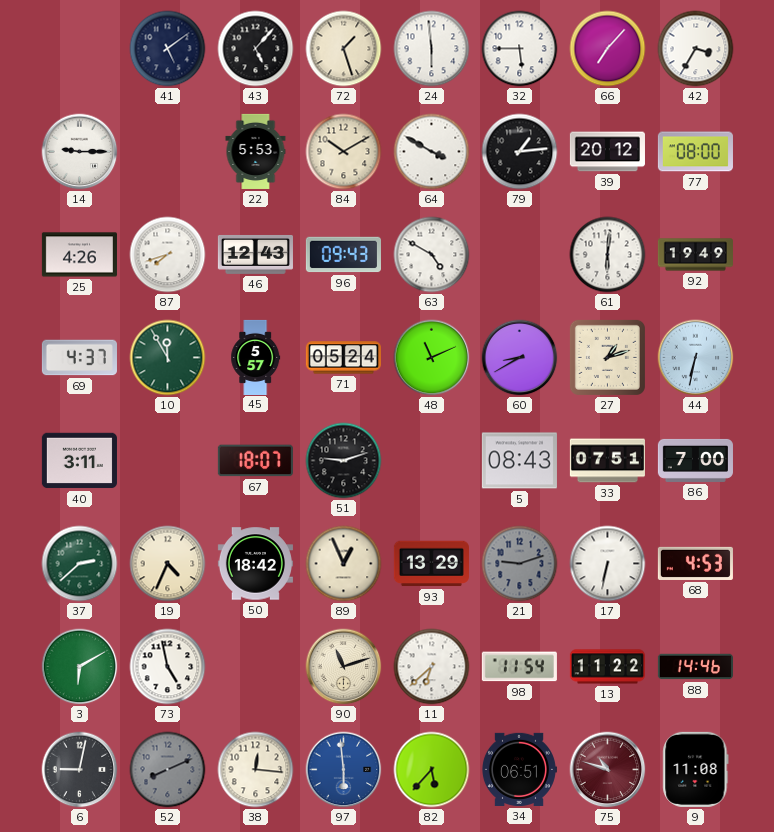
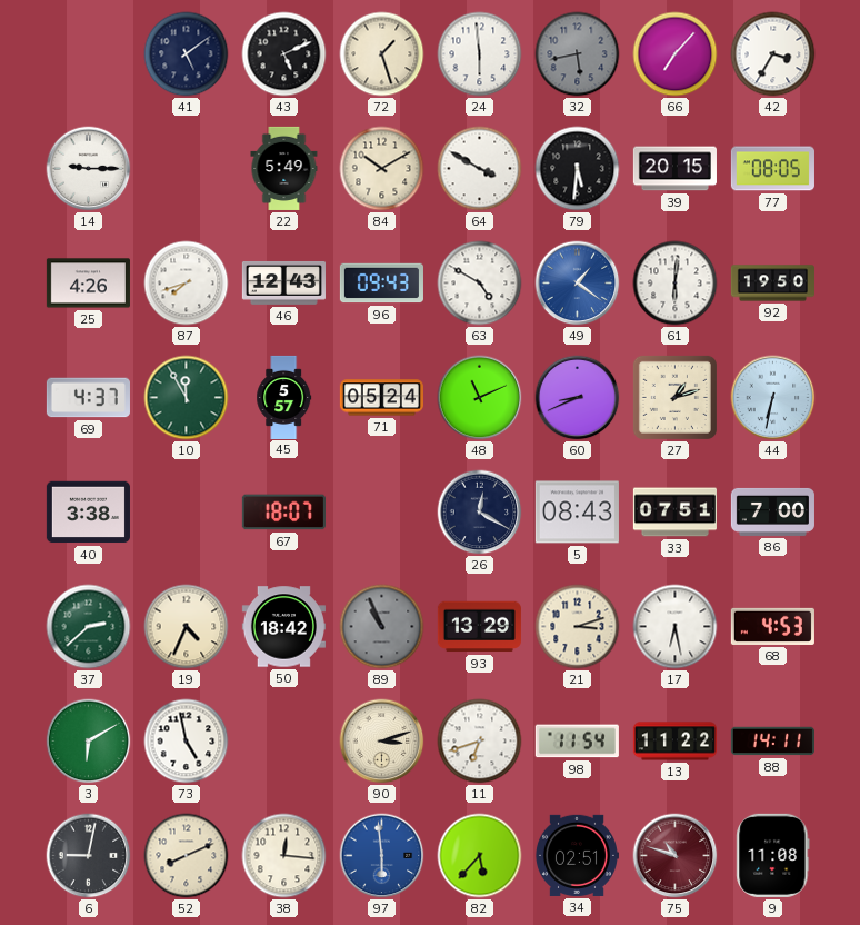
43: 5:07 -> 5:11 (284, 54)
32: 5:45 -> 5:43 (578, 54)
32 dial: white -> grey (578, 54)
22: 5:53 -> 5:49 (284, 168)
79: 1:14 -> 5:31 (578, 169)
39: 20:12 -> 20:15 (674, 169)
77: 08:00 -> 08:05 (772, 169)
49: none -> 1:21 (578, 284)
92: 19:49 -> 19:50 (772, 284)
60: 8:40 -> 8:41 (578, 398)
40: 3:11 -> 3:38 (88, 513)
51: 9:12 -> none (344, 461)
26: none -> 12:20 (480, 513)
89: 12:56 -> 10:56 (382, 627)
89 dial: cream -> grey (382, 627)
21: 9:12 -> 3:12 (578, 627)
21 dial: grey -> cream (578, 627)
17: 6:32 -> 6:28 (676, 627)
90: 11:12 -> 3:12 (382, 742)
11: 6:38 -> 6:42 (480, 742)
88: 14:46 -> 14:11 (772, 742)
52 dial: grey -> cream (187, 856)
34: 06:51 -> 02:51 (577, 855)
